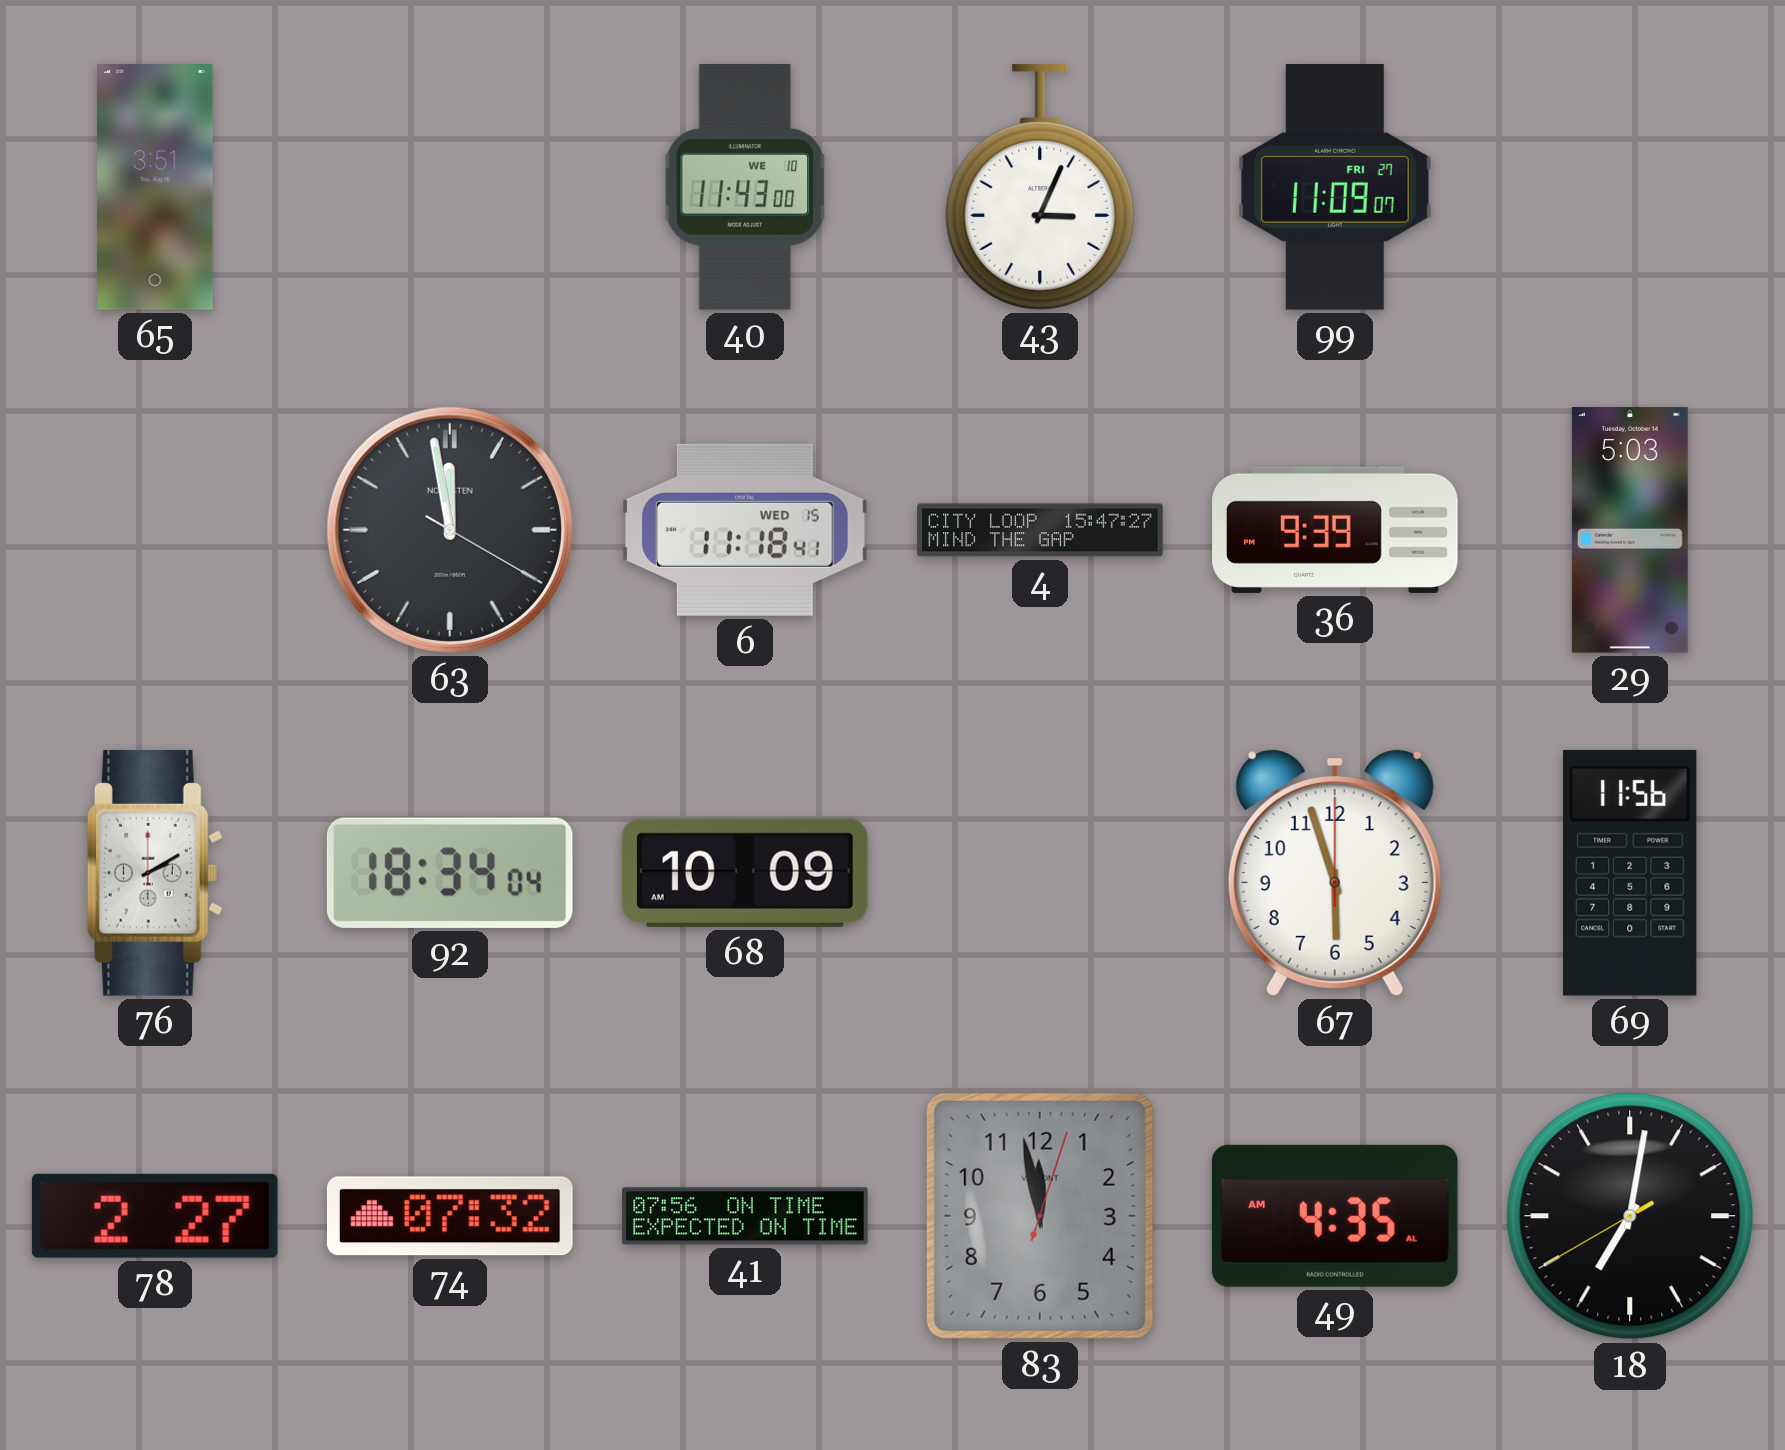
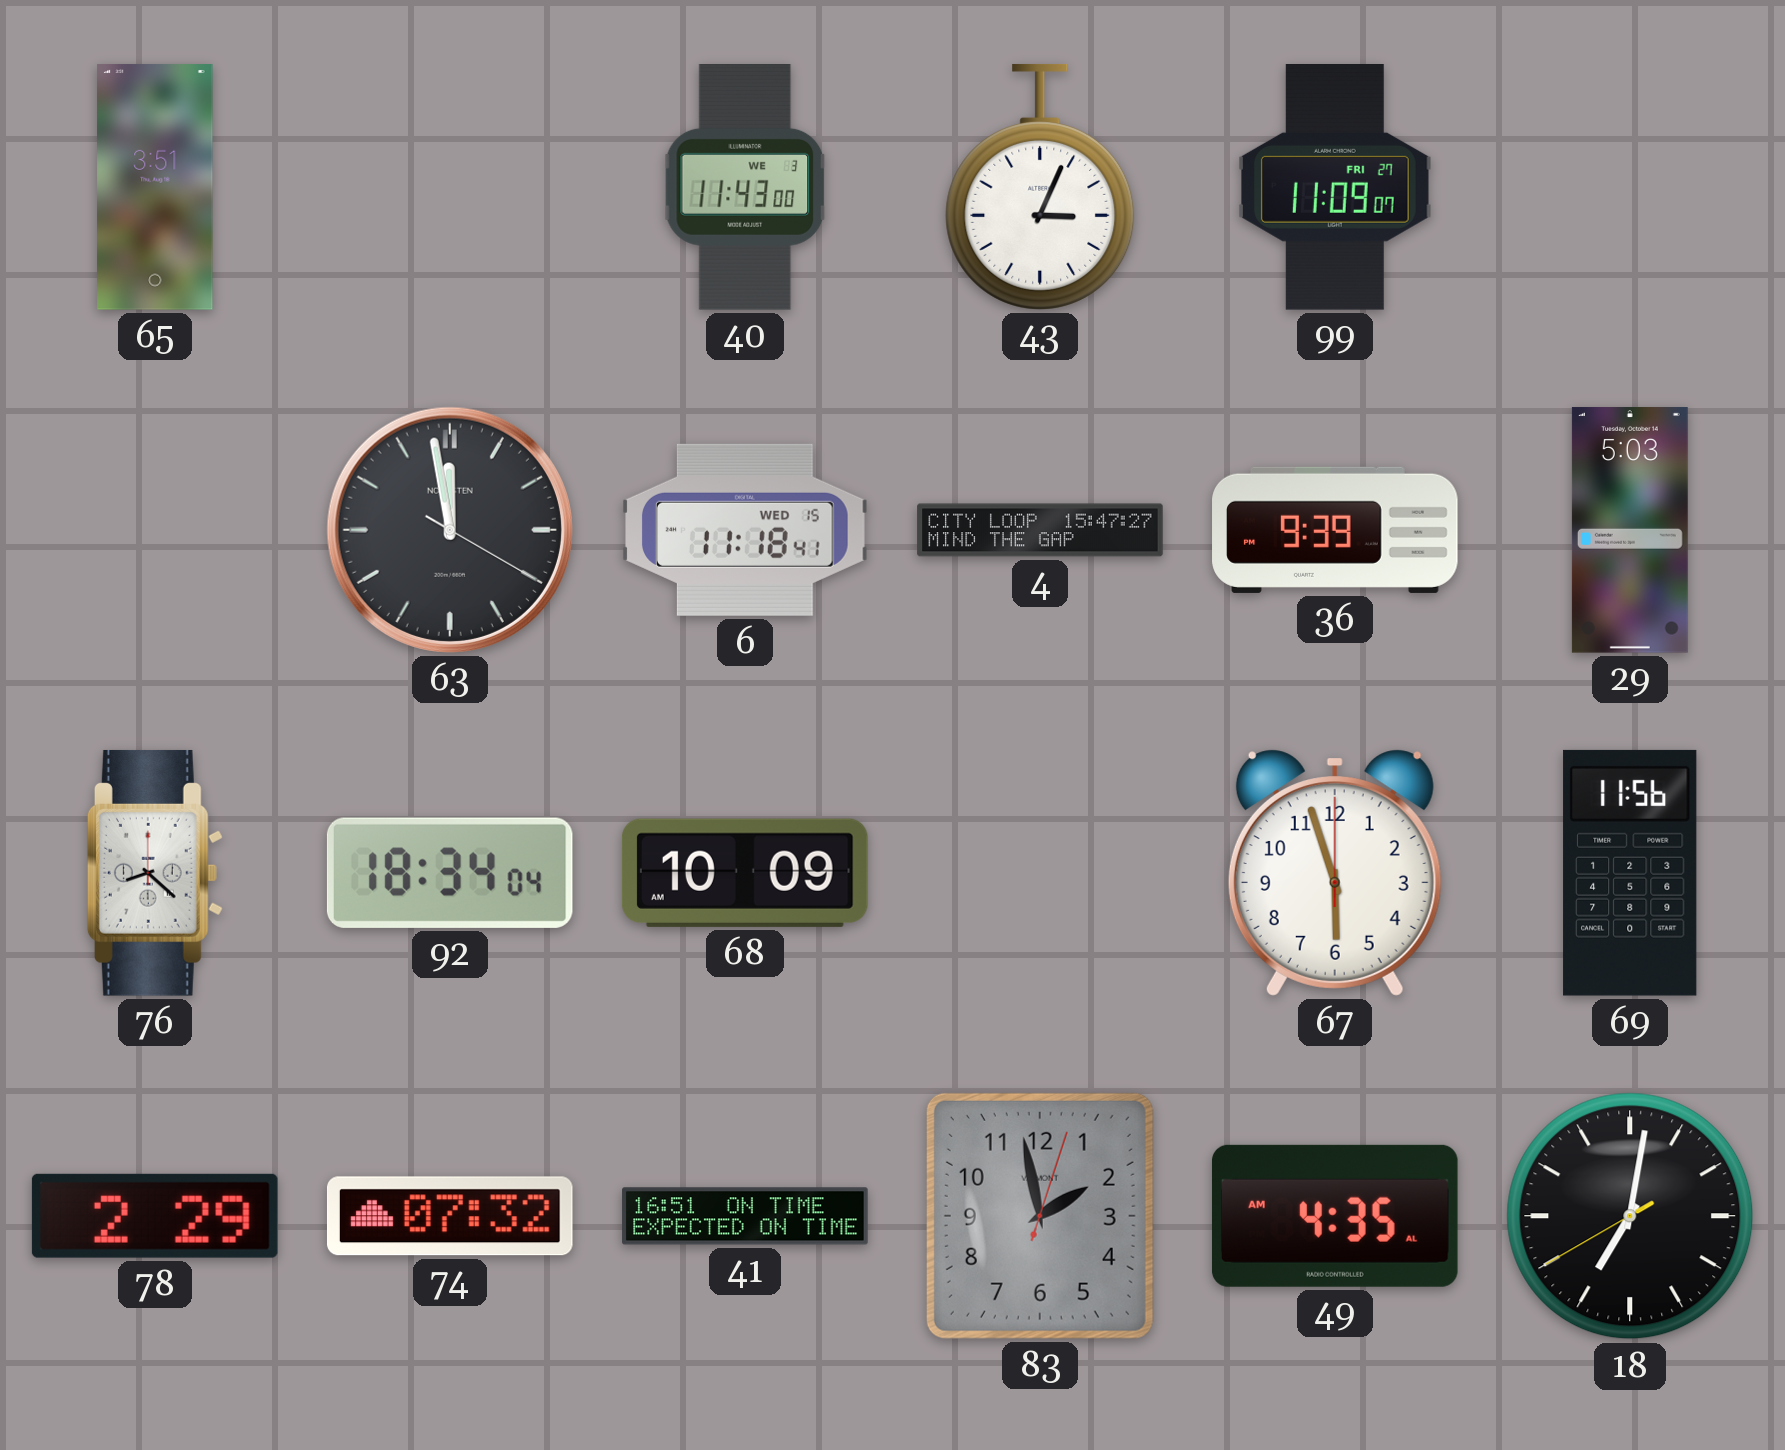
40 date: WE 10 -> WE 3 (745, 188)
76: 2:10 -> 8:22 (155, 873)
78: 2:27 -> 2:29 (155, 1216)
41: 07:56 -> 16:51 (745, 1216)
83: 11:58 -> 1:58 (1040, 1216)
